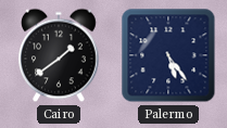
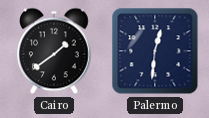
Palermo: 5:24 -> 12:31 (155, 51)
